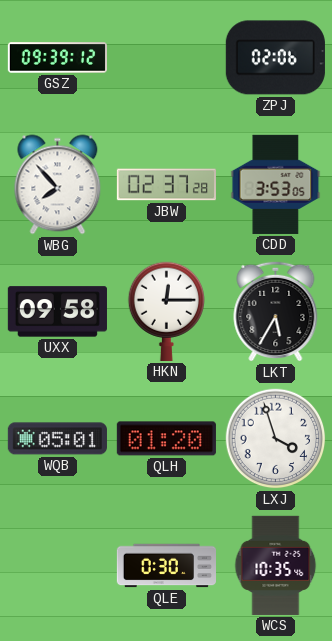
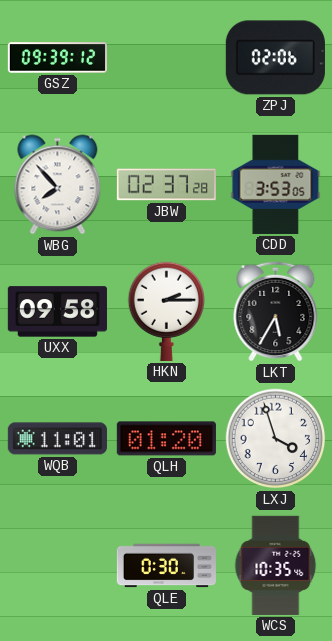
HKN: 12:15 -> 2:15 (166, 311)
WQB: 05:01 -> 11:01 (57, 439)
